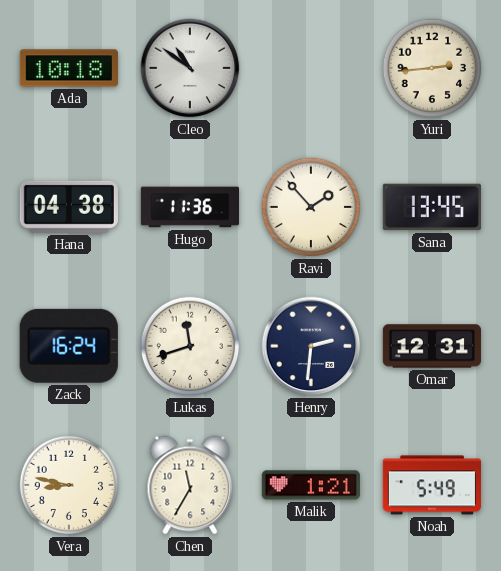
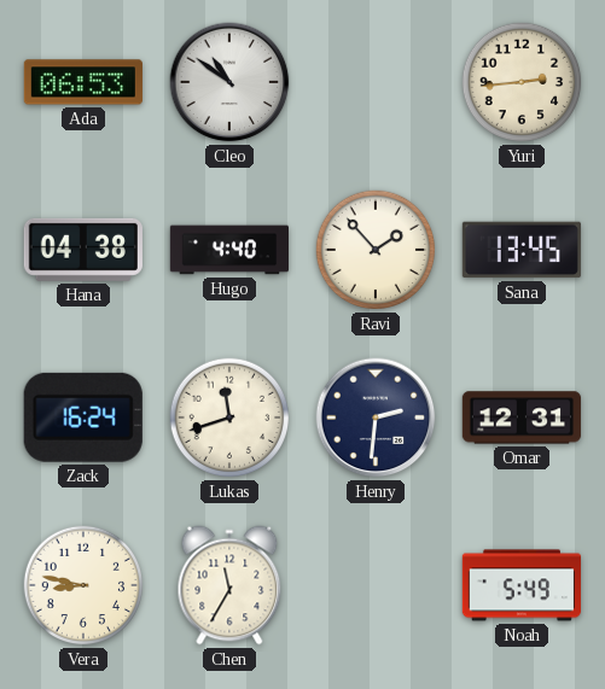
Ada: 10:18 -> 06:53 (83, 82)
Hugo: 11:36 -> 4:40 (228, 250)
Malik: 1:21 -> none (311, 485)
